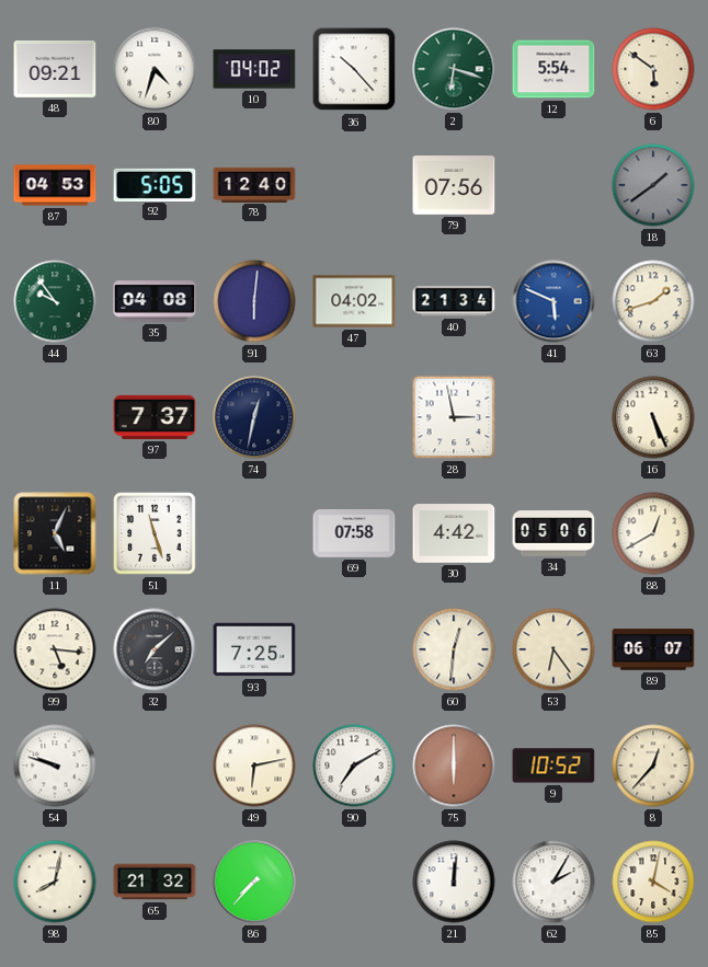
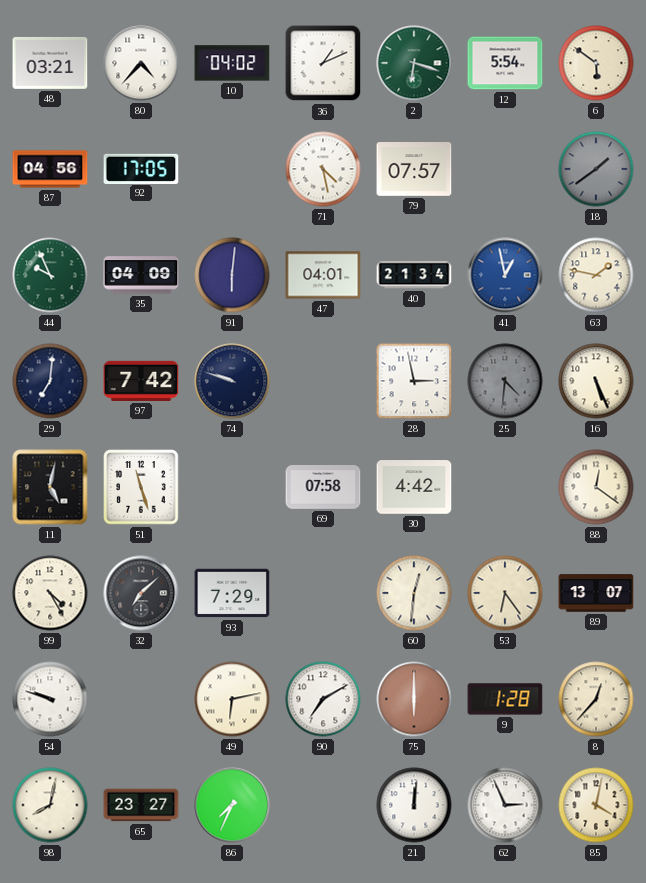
48: 09:21 -> 03:21 (50, 63)
80: 4:33 -> 4:37 (141, 63)
36: 10:23 -> 1:11 (323, 63)
87: 04:53 -> 04:56 (50, 169)
92: 5:05 -> 17:05 (141, 168)
78: 12:40 -> none (254, 184)
71: none -> 4:28 (323, 169)
79: 07:56 -> 07:57 (414, 169)
44: 9:54 -> 9:56 (50, 275)
35: 04:08 -> 04:09 (141, 275)
47: 04:02 -> 04:01 (323, 275)
41: 5:49 -> 12:58 (505, 275)
63: 1:42 -> 1:47 (596, 275)
29: none -> 7:01 (50, 381)
97: 7:37 -> 7:42 (141, 381)
74: 12:32 -> 9:48 (232, 381)
25: none -> 4:31 (505, 381)
11: 5:04 -> 5:02 (50, 487)
34: 05:06 -> none (553, 533)
88: 12:40 -> 12:21 (596, 487)
99: 5:16 -> 4:25 (50, 593)
93: 7:25 -> 7:29 (232, 593)
89: 06:07 -> 13:07 (596, 593)
9: 10:52 -> 1:28 (505, 699)
65: 21:32 -> 23:27 (141, 805)
86: 7:37 -> 7:34 (232, 805)
62: 2:05 -> 2:56 (505, 805)
